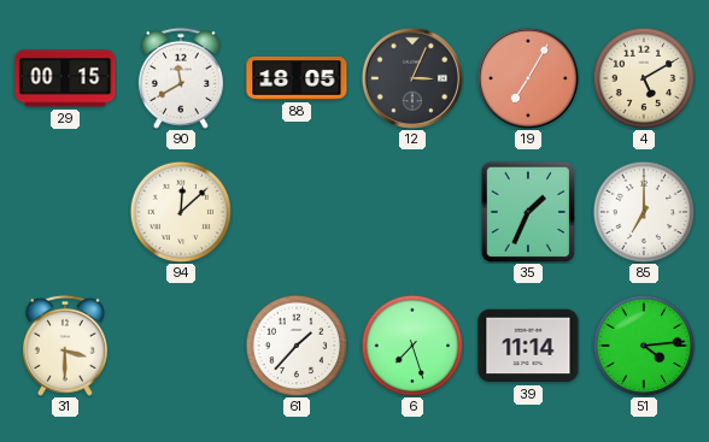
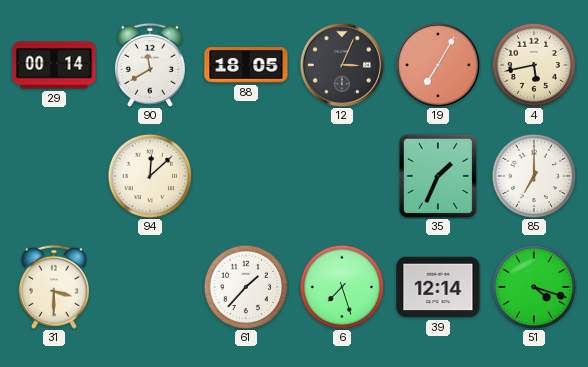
29: 00:15 -> 00:14 (54, 65)
4: 5:10 -> 5:43 (534, 65)
39: 11:14 -> 12:14 (438, 287)
51: 4:14 -> 4:18 (534, 287)
